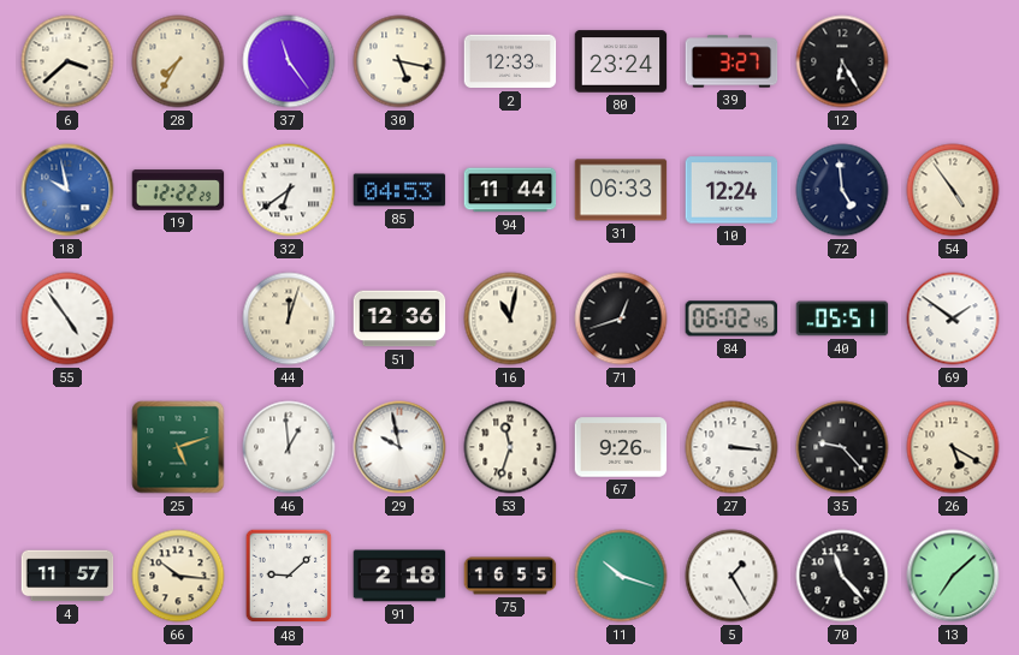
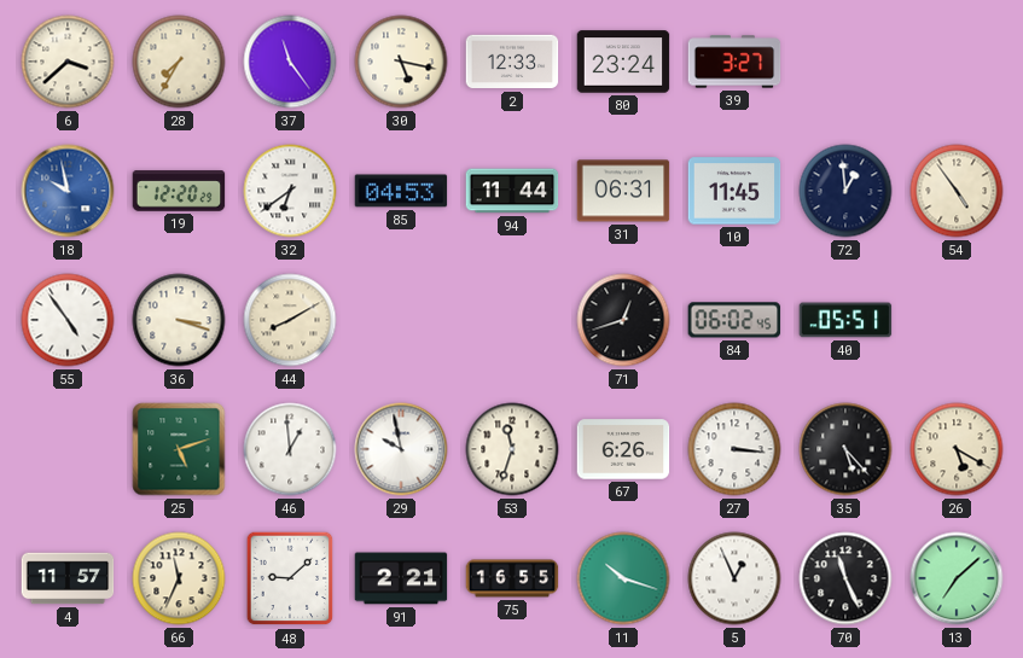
12: 6:25 -> none (842, 61)
19: 12:22 -> 12:20 (179, 191)
31: 06:33 -> 06:31 (623, 191)
10: 12:24 -> 11:45 (734, 191)
72: 4:59 -> 12:59 (845, 191)
36: none -> 3:18 (179, 320)
44: 12:03 -> 8:10 (290, 320)
51: 12:36 -> none (399, 318)
16: 11:02 -> none (510, 318)
69: 1:51 -> none (953, 318)
67: 9:26 -> 6:26 (623, 449)
35: 9:23 -> 5:23 (845, 449)
66: 10:16 -> 11:34 (179, 578)
91: 2:18 -> 2:21 (401, 578)
5: 1:25 -> 12:56 (734, 578)
70: 11:23 -> 11:26 (845, 578)
